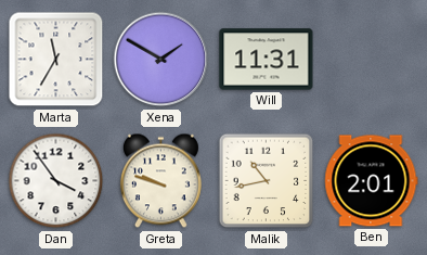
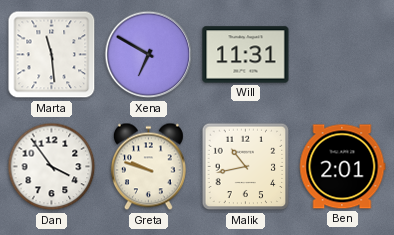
Marta: 11:35 -> 11:29 (52, 55)
Xena: 1:50 -> 6:50 (149, 55)
